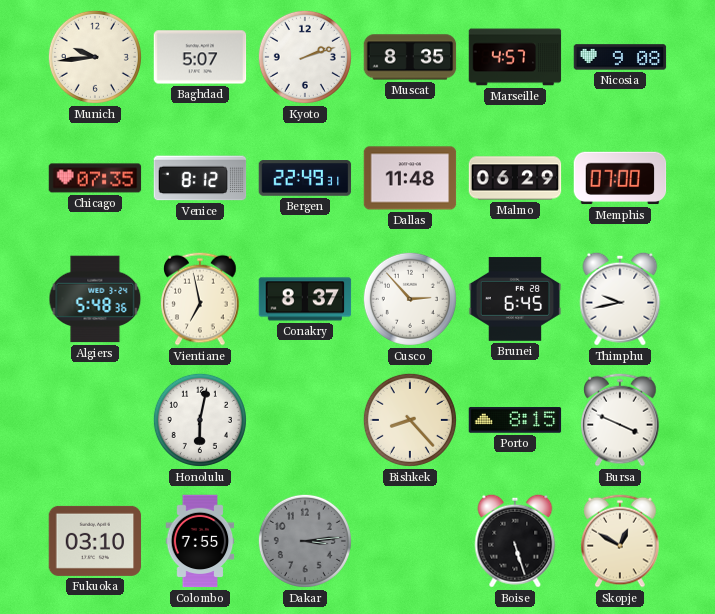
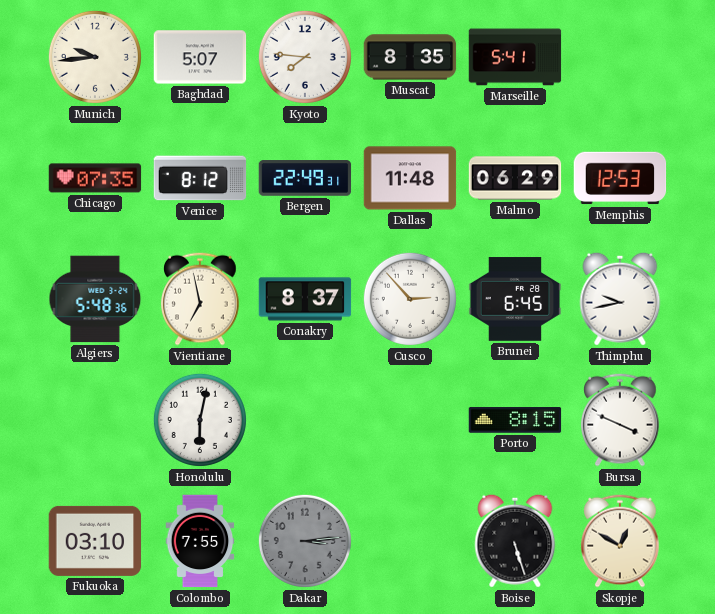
Kyoto: 2:12 -> 7:46 (305, 57)
Marseille: 4:57 -> 5:41 (515, 57)
Nicosia: 9:08 -> none (620, 57)
Memphis: 07:00 -> 12:53 (620, 178)
Bishkek: 8:23 -> none (410, 420)
